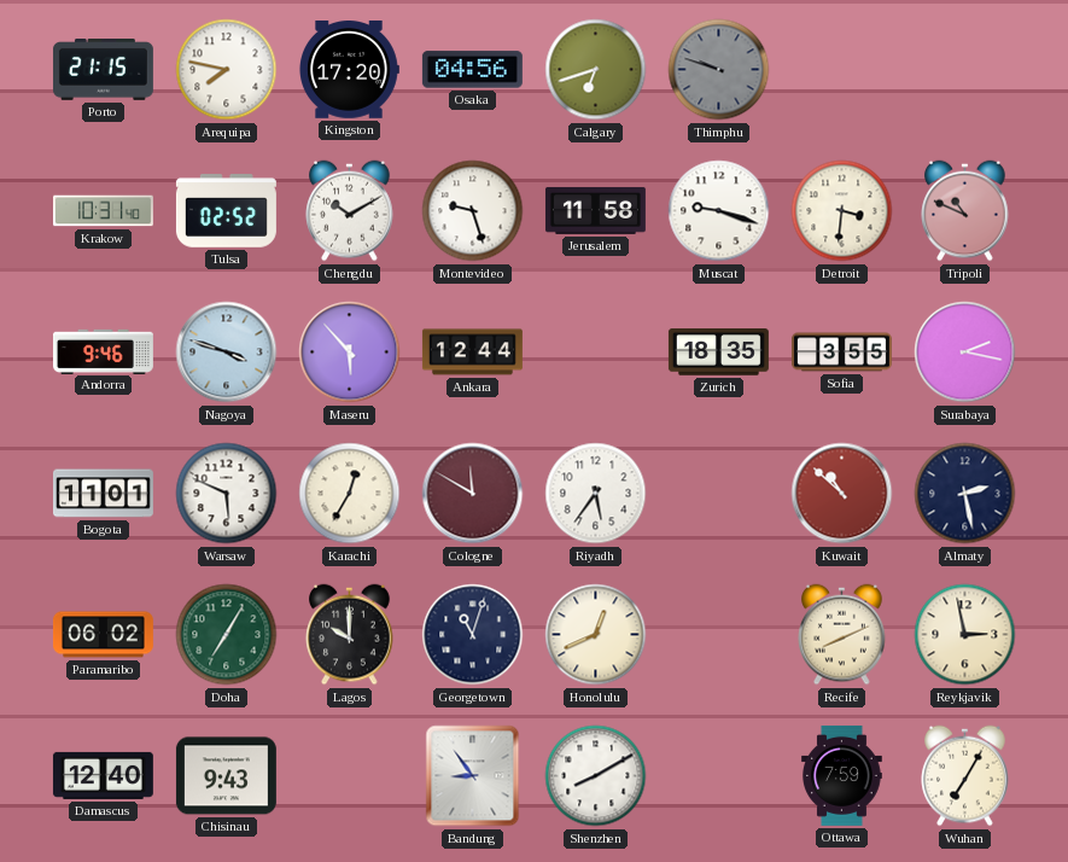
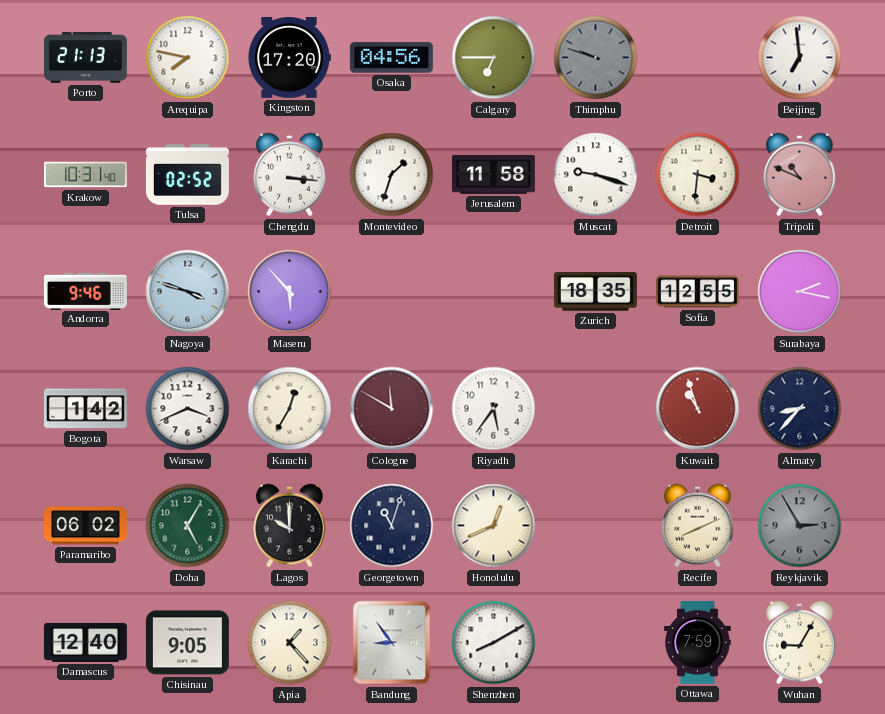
Porto: 21:15 -> 21:13 (85, 58)
Calgary: 6:42 -> 6:45 (494, 58)
Beijing: none -> 6:59 (800, 58)
Chengdu: 10:10 -> 3:16 (290, 175)
Montevideo: 9:27 -> 1:33 (392, 175)
Ankara: 12:44 -> none (472, 353)
Sofia: 3:55 -> 12:55 (697, 292)
Bogota: 11:01 -> 1:42 (85, 409)
Warsaw: 5:49 -> 3:41 (188, 409)
Kuwait: 10:52 -> 10:57 (698, 409)
Almaty: 2:28 -> 8:37 (800, 409)
Doha: 7:05 -> 5:05 (188, 526)
Reykjavik: 2:58 -> 2:55 (800, 526)
Reykjavik dial: cream -> grey (800, 526)
Chisinau: 9:43 -> 9:05 (187, 643)
Apia: none -> 1:23 (290, 643)
Wuhan: 7:05 -> 9:05 (800, 643)
